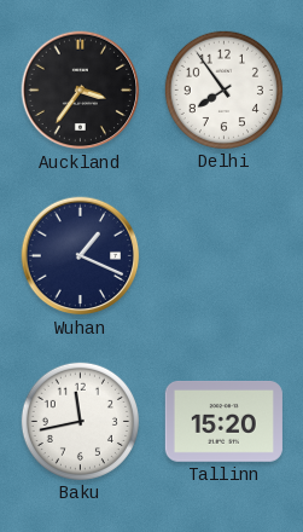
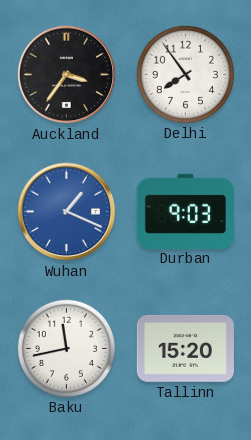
Wuhan dial: navy -> blue (67, 212)
Durban: none -> 9:03 (185, 211)
